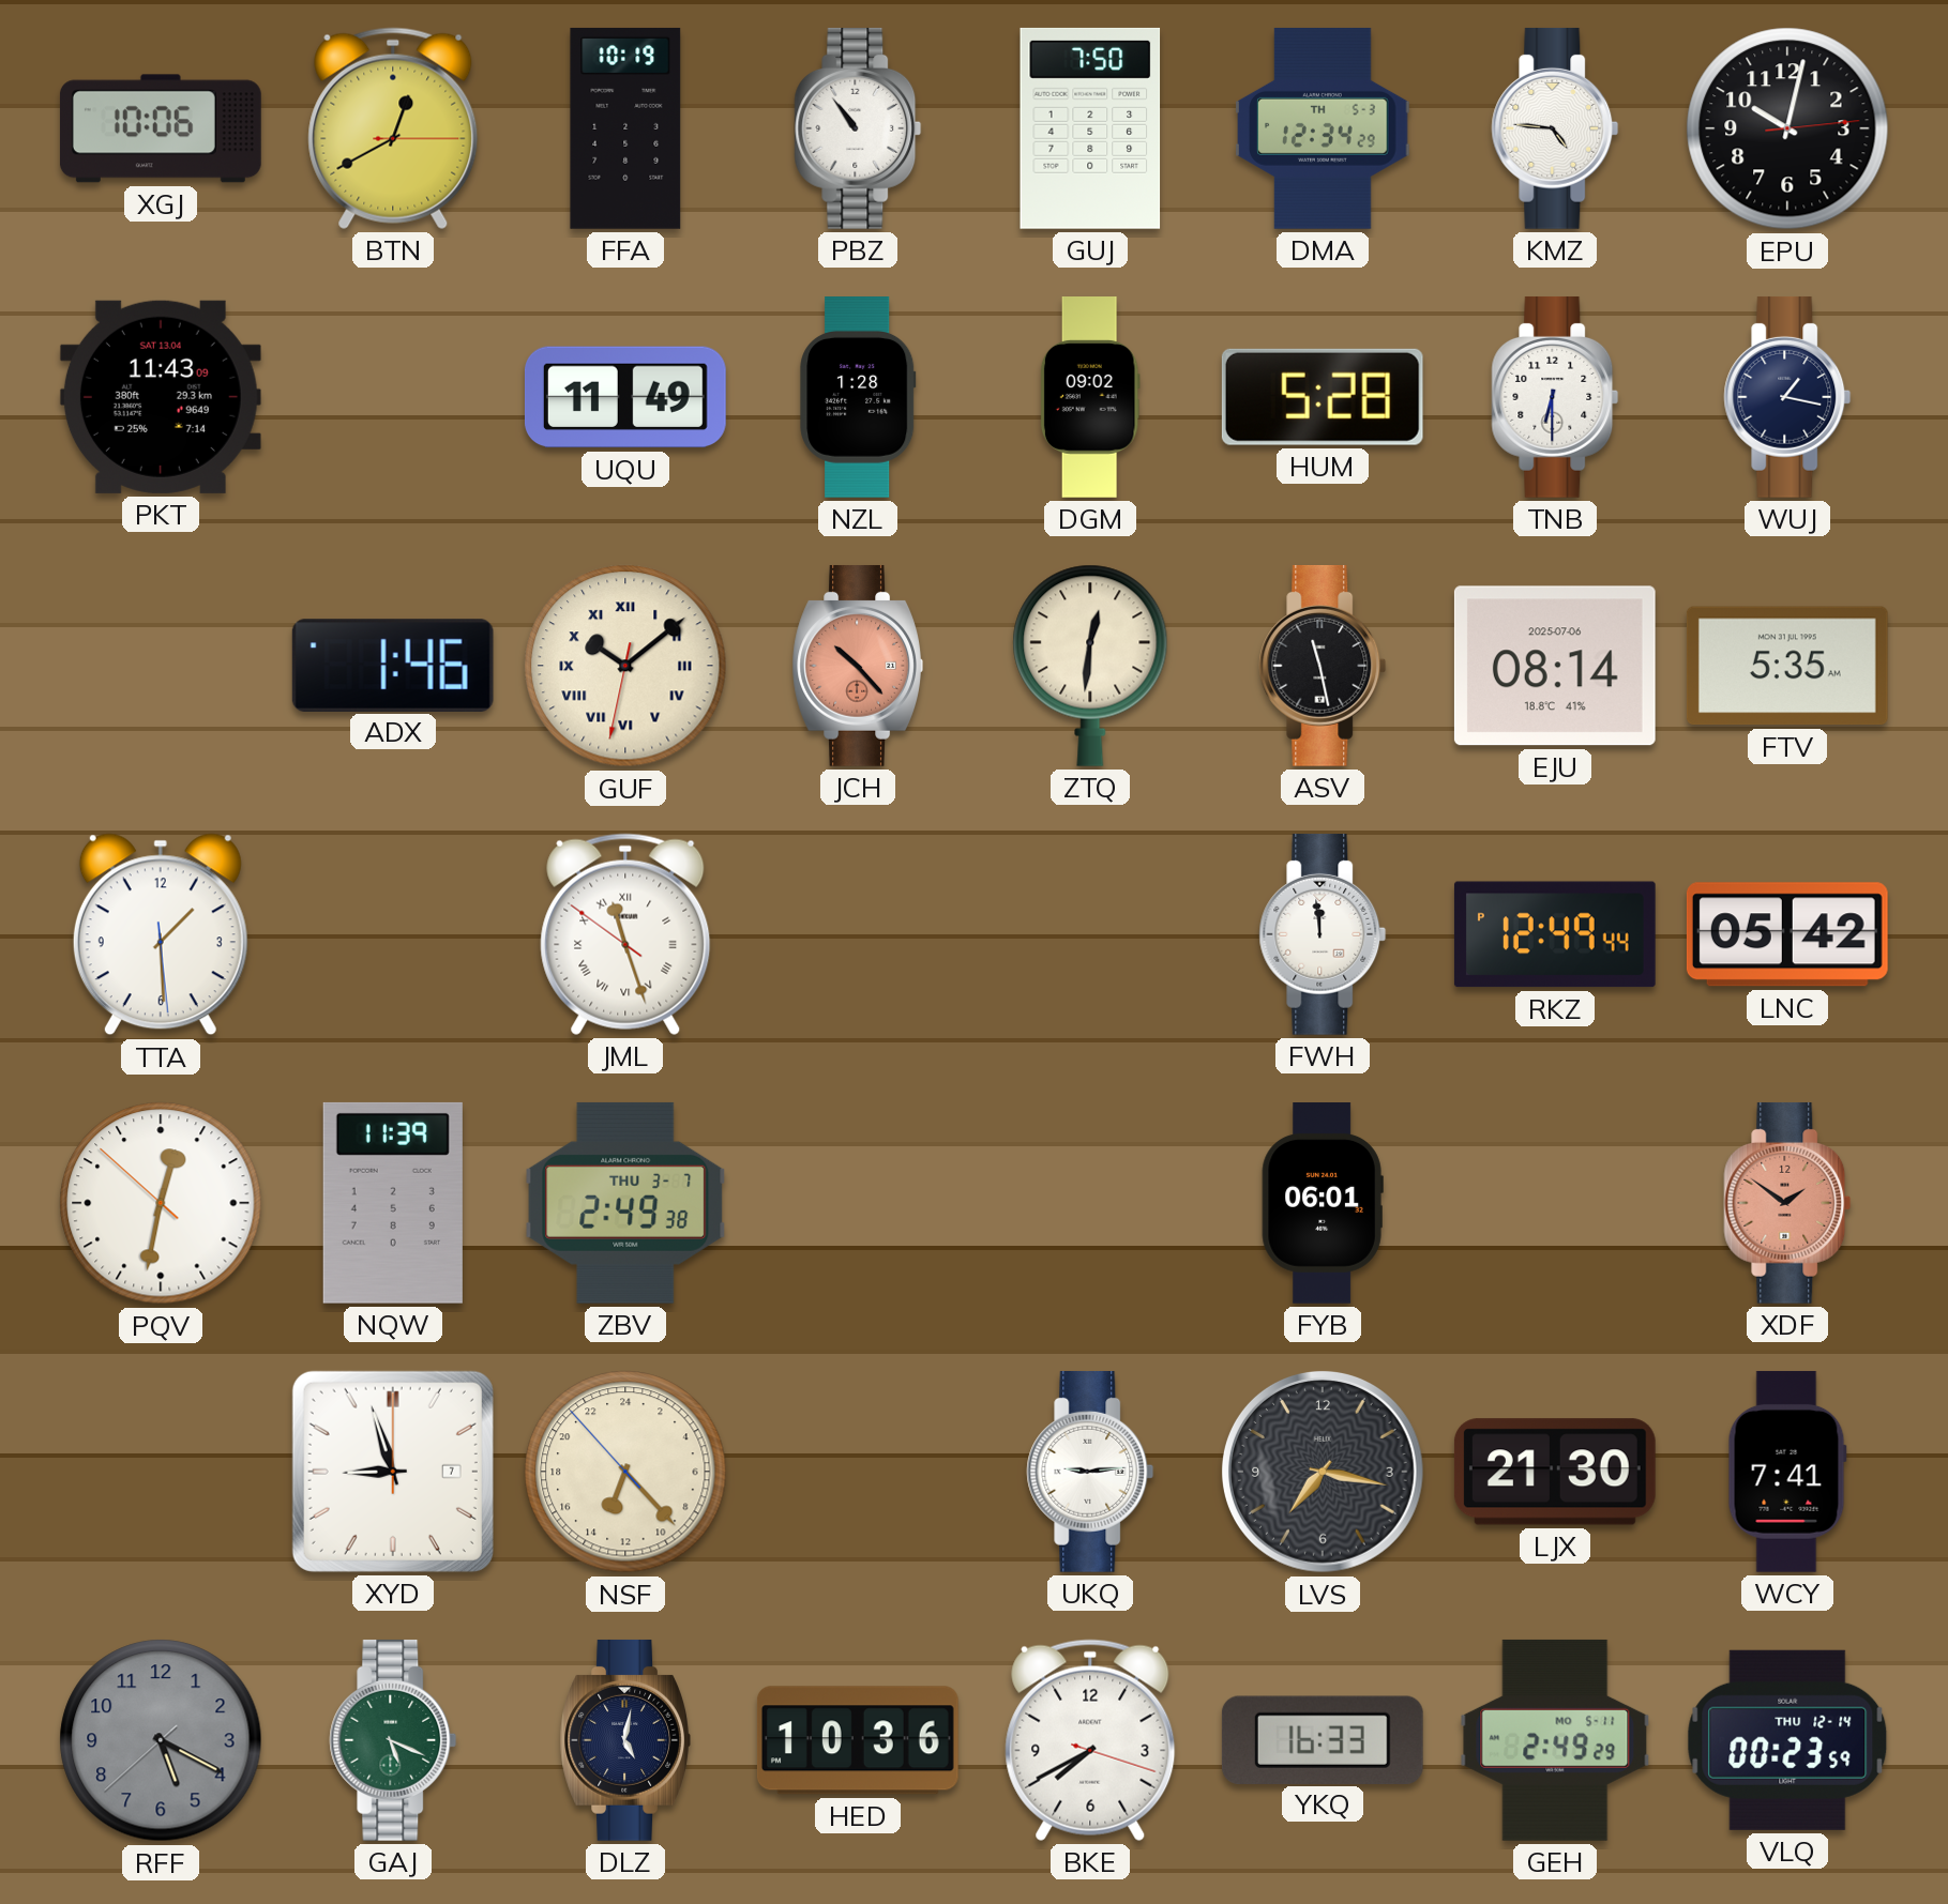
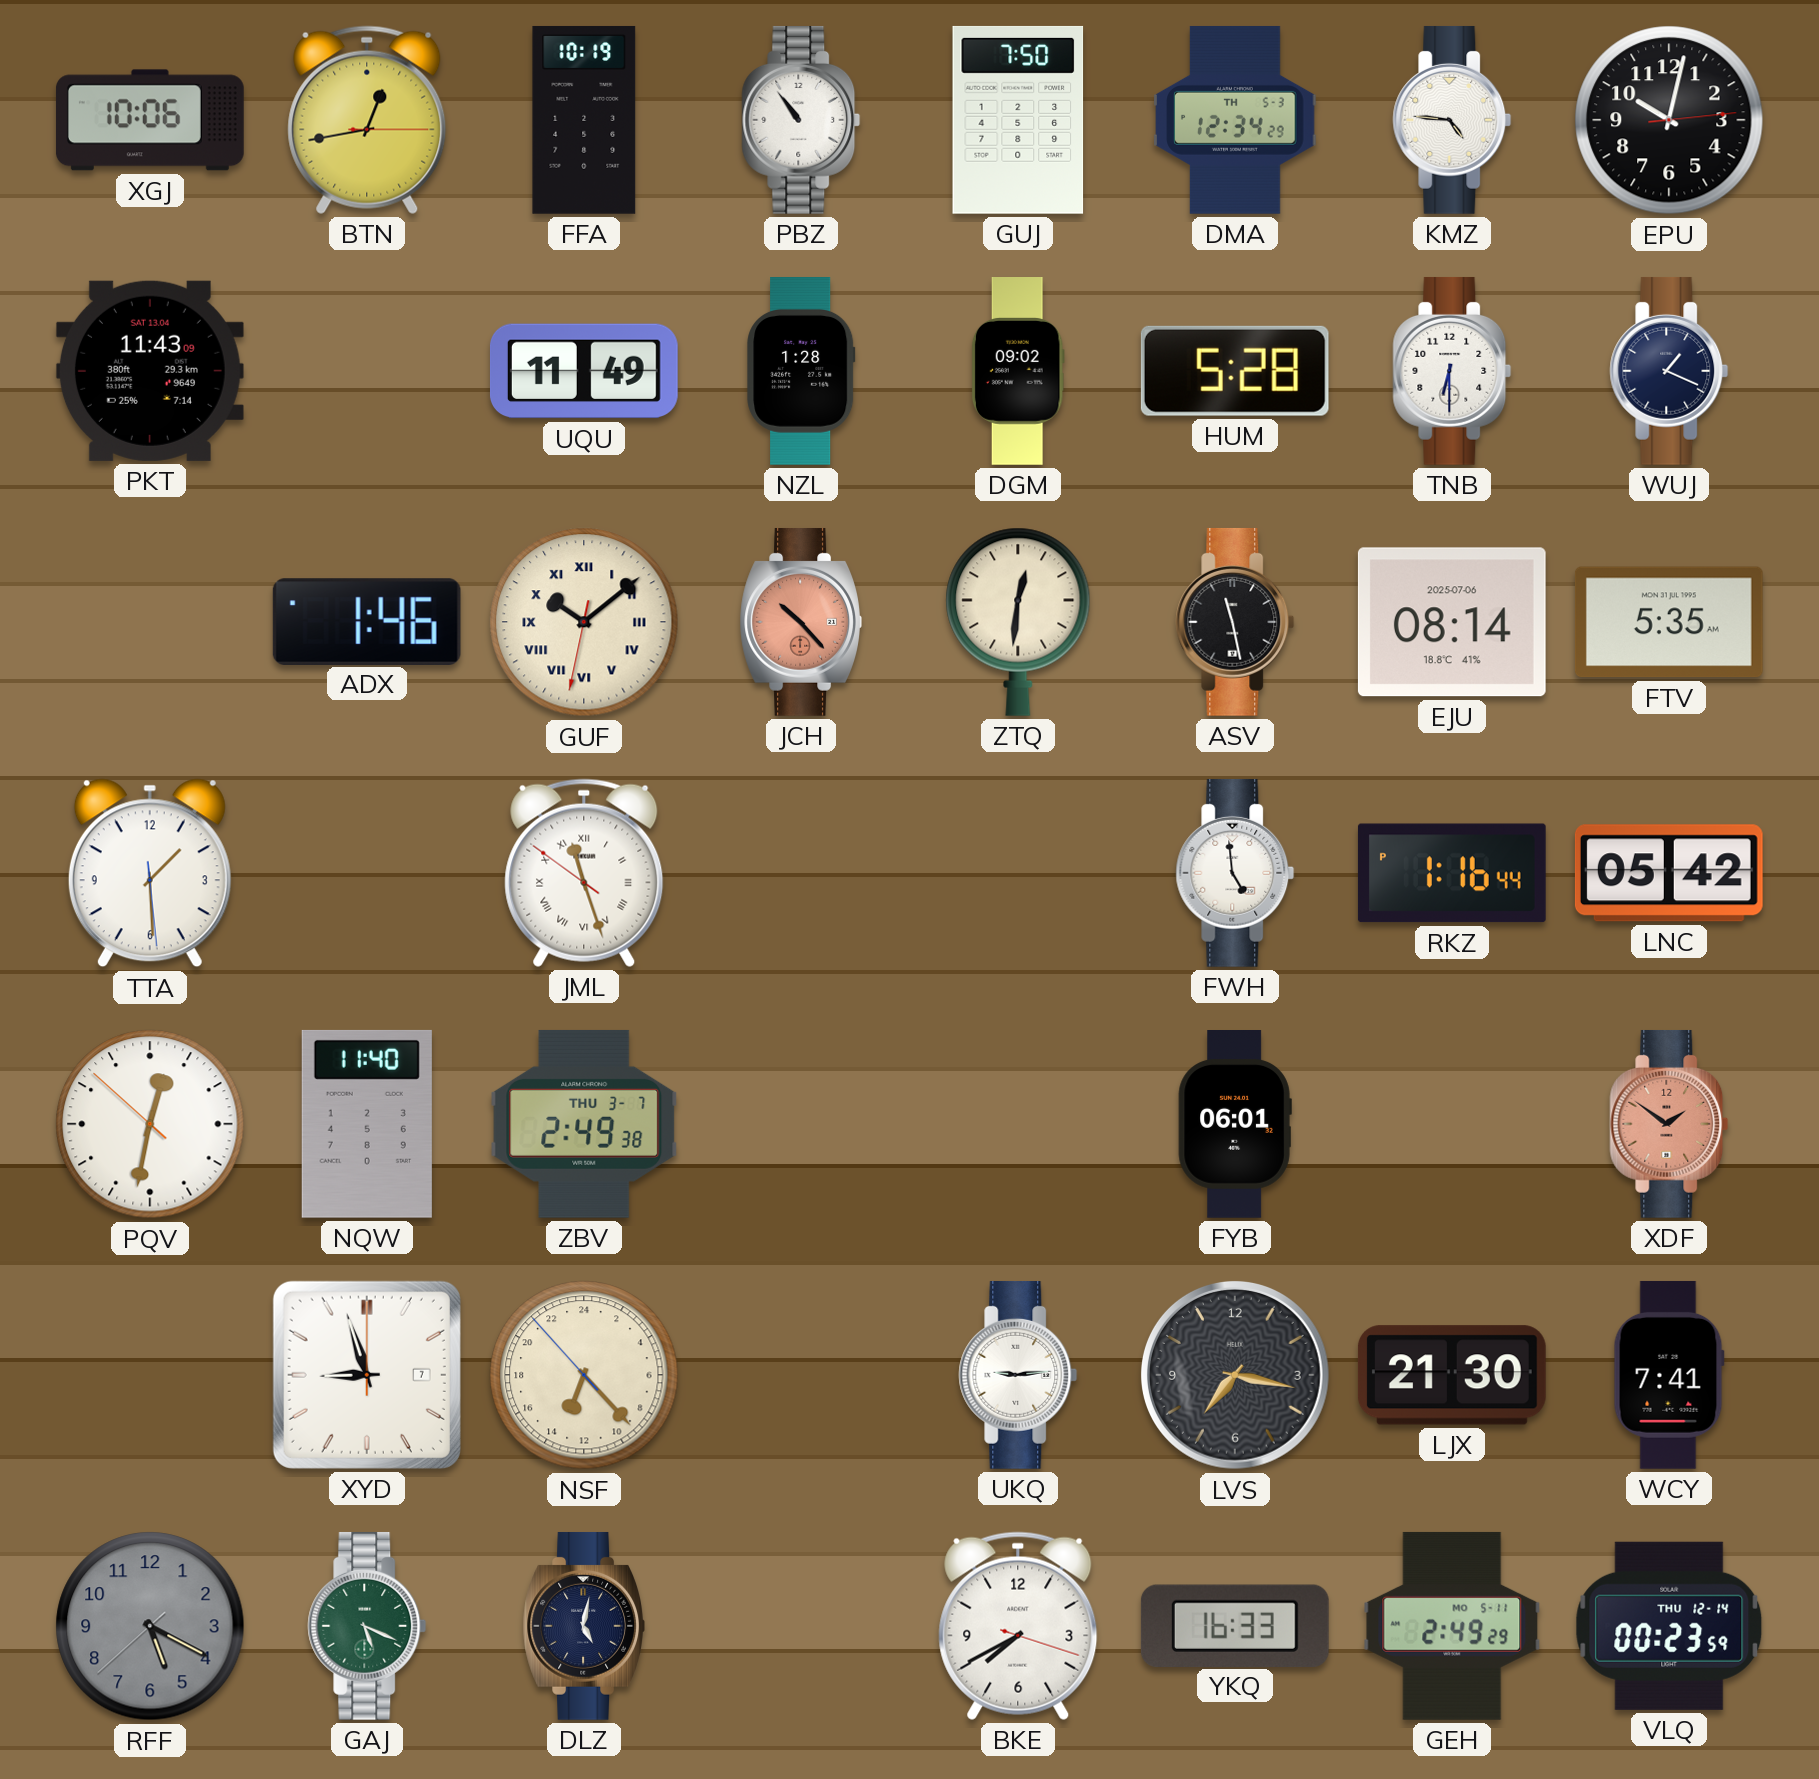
BTN: 12:40 -> 12:43 (367, 120)
WUJ: 1:17 -> 1:19 (1669, 371)
FWH: 11:59 -> 4:59 (1235, 873)
RKZ: 12:49 -> 1:16 (1452, 873)
NQW: 11:39 -> 11:40 (367, 1124)
HED: 10:36 -> none (858, 1740)
